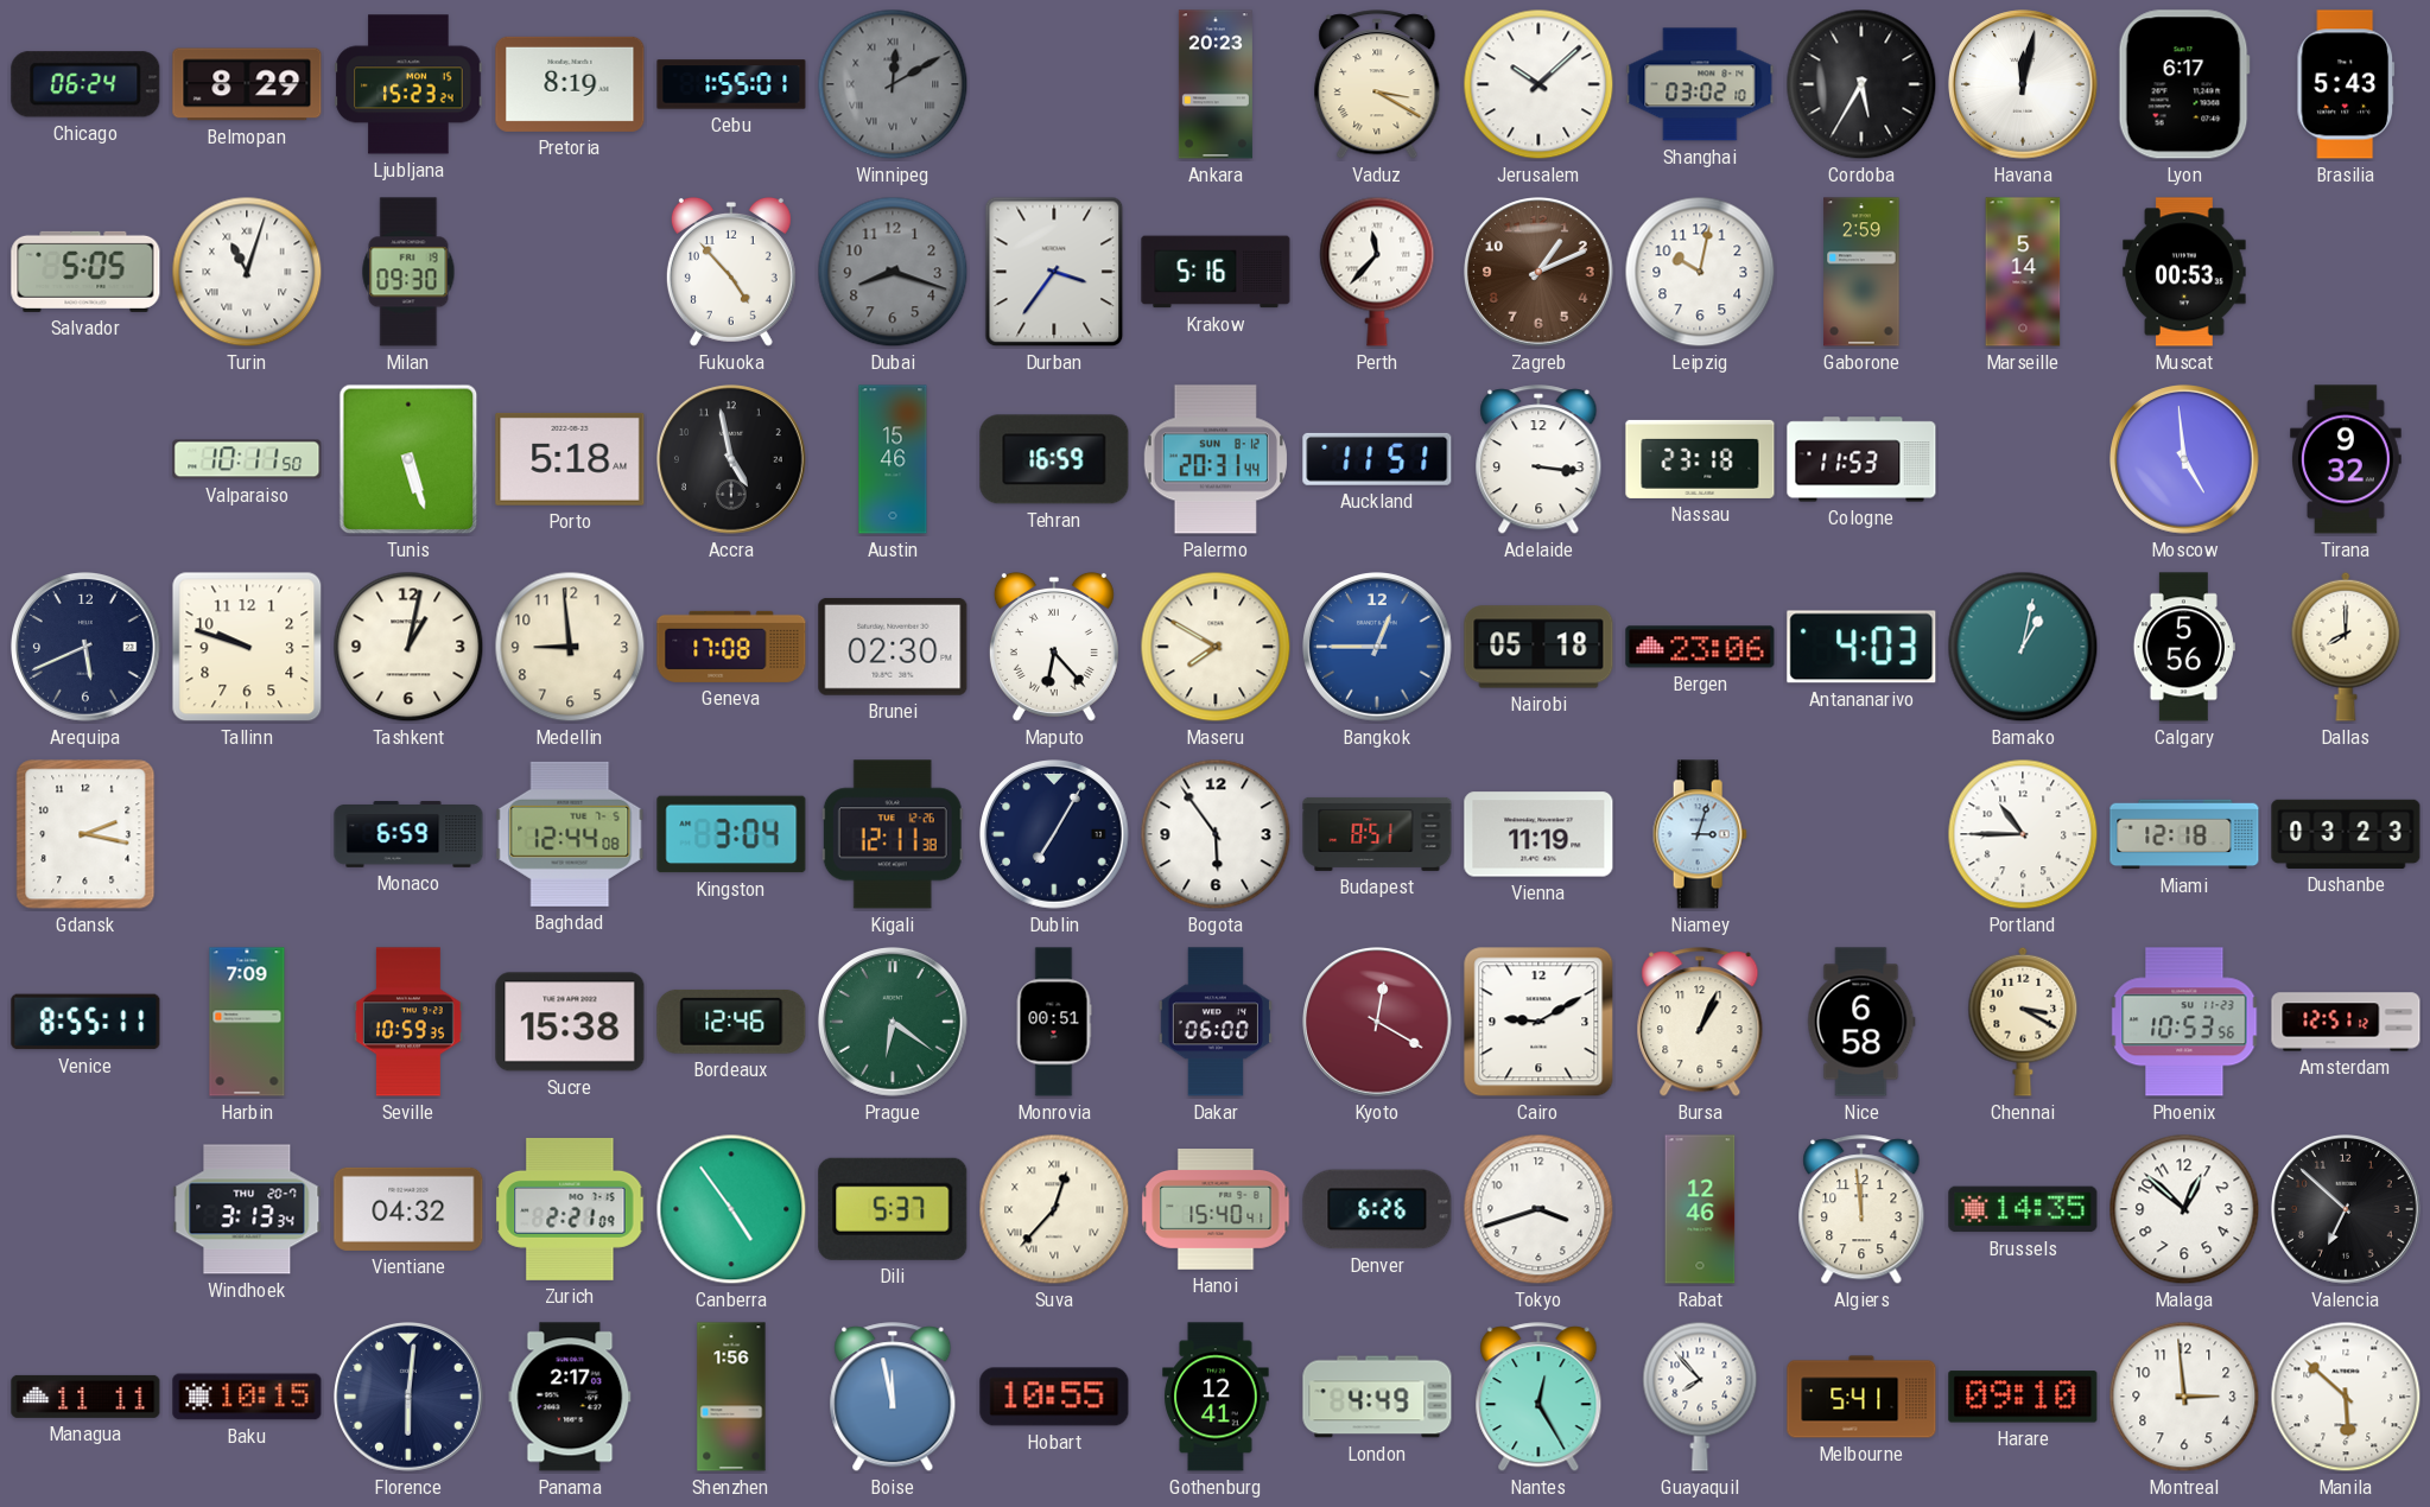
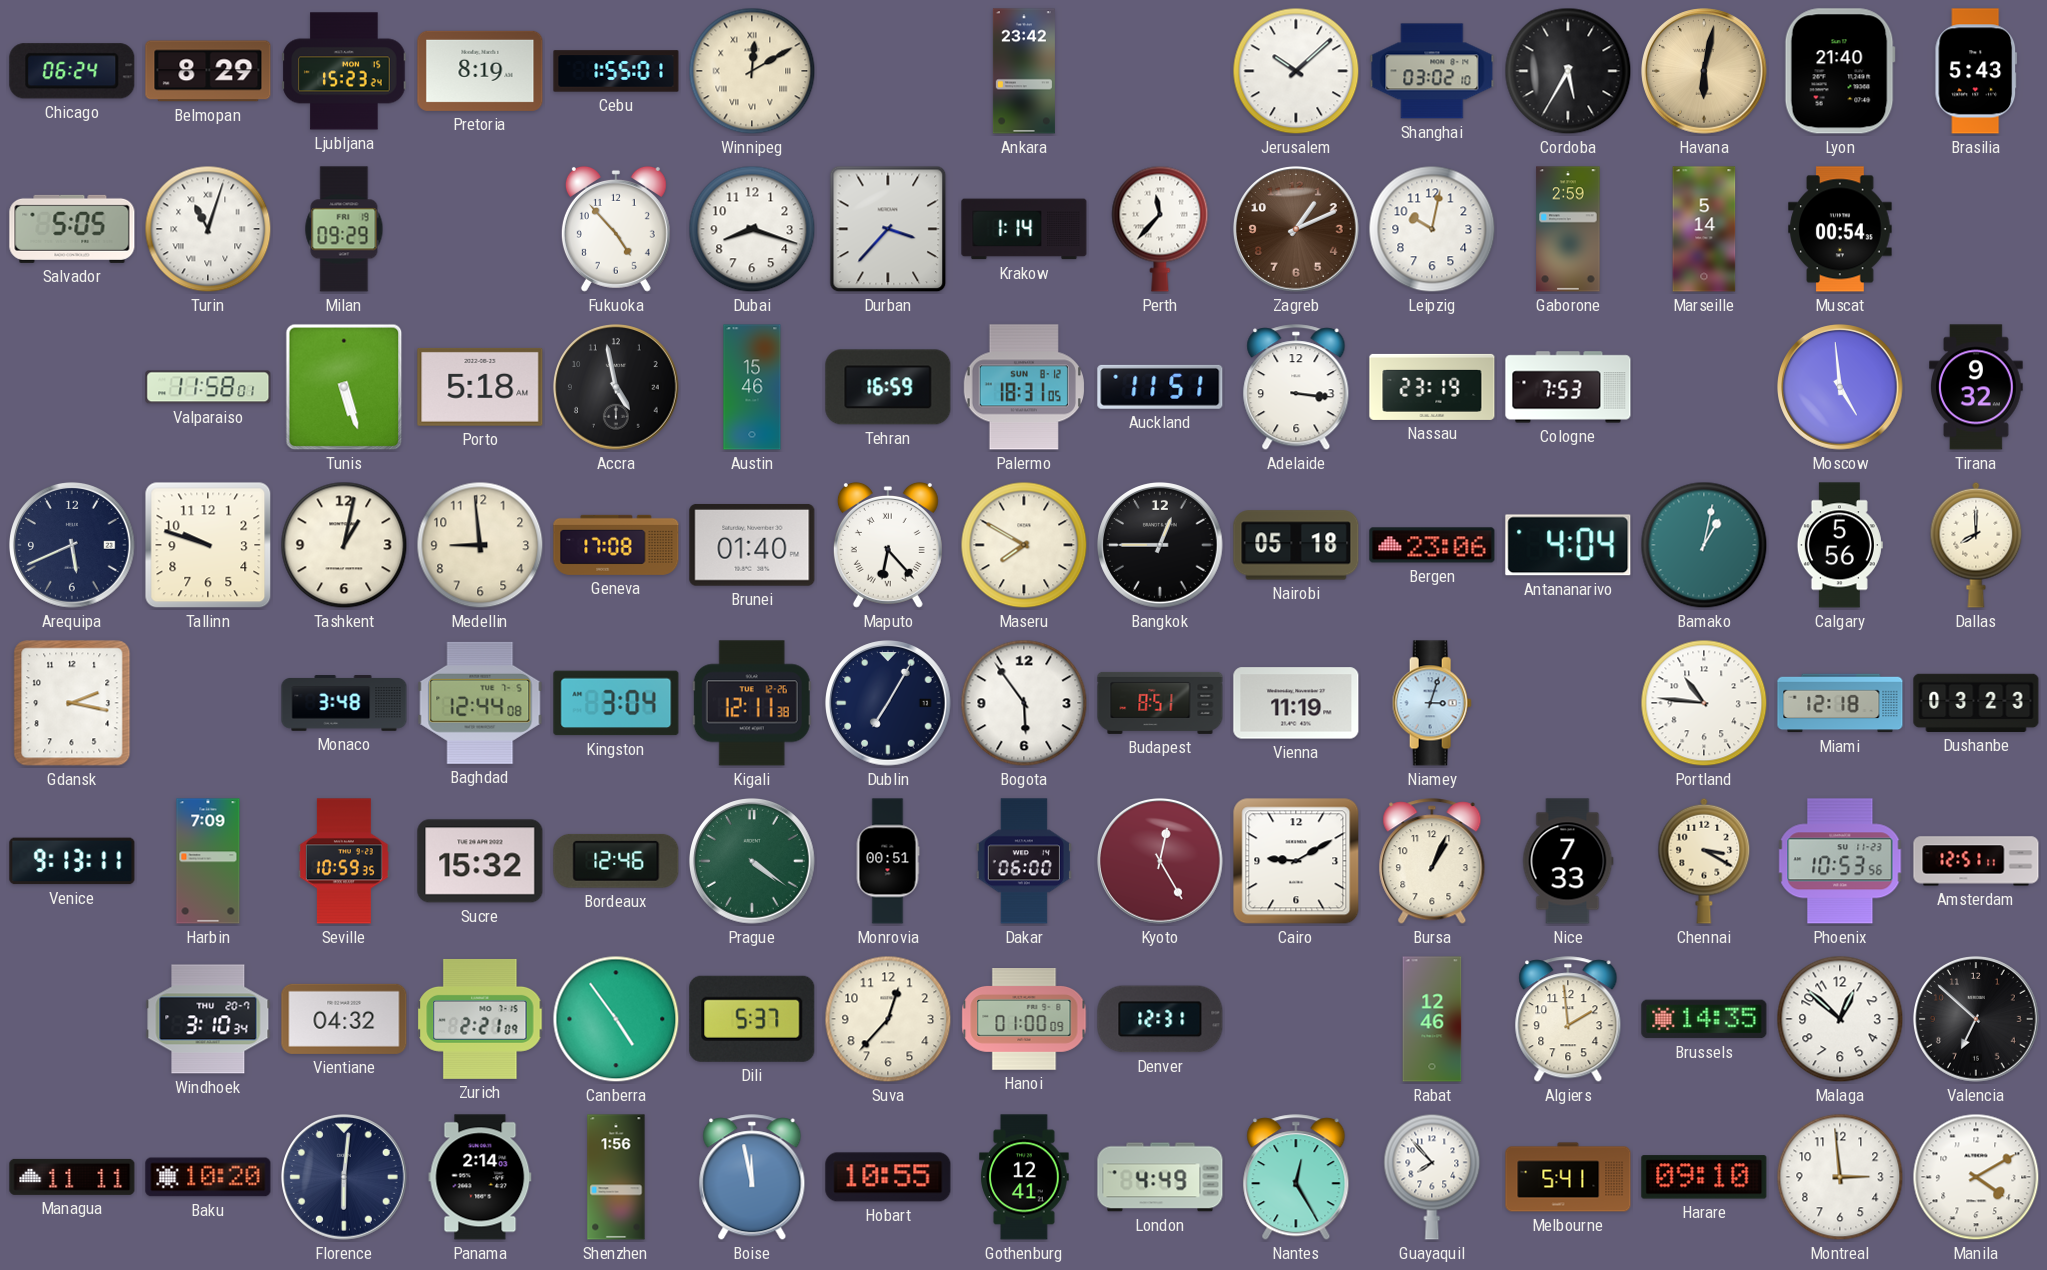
Winnipeg dial: grey -> cream (752, 71)
Ankara: 20:23 -> 23:42 (1024, 71)
Vaduz: 3:20 -> none (1377, 85)
Havana: 12:02 -> 6:02 (1705, 72)
Havana dial: white -> champagne (1705, 72)
Lyon: 6:17 -> 21:40 (1840, 71)
Milan: 09:30 -> 09:29 (344, 229)
Dubai dial: grey -> white (752, 229)
Durban: 3:36 -> 3:37 (888, 229)
Krakow: 5:16 -> 1:14 (1024, 229)
Muscat: 00:53 -> 00:54 (1840, 229)
Valparaiso: 10:11 -> 11:58 (208, 387)
Palermo: 20:31 -> 18:31 (1023, 387)
Nassau: 23:18 -> 23:19 (1432, 387)
Cologne: 11:53 -> 7:53 (1568, 387)
Brunei: 02:30 -> 01:40 (752, 545)
Bangkok dial: blue -> black (1161, 546)
Antananarivo: 4:03 -> 4:04 (1568, 545)
Monaco: 6:59 -> 3:48 (344, 703)
Portland: 10:45 -> 10:46 (1704, 703)
Venice: 8:55 -> 9:13 (72, 861)
Sucre: 15:38 -> 15:32 (480, 861)
Prague: 6:21 -> 4:21 (753, 862)
Kyoto: 12:20 -> 12:25 (1161, 862)
Nice: 6:58 -> 7:33 (1568, 861)
Amsterdam: 12:51:12 -> 12:51:11 (1976, 861)
Windhoek: 3:13 -> 3:10 (208, 1019)
Suva numerals: Roman -> Arabic (888, 1019)
Hanoi: 15:40 -> 01:00 (1024, 1020)
Denver: 6:26 -> 12:31 (1160, 1019)
Tokyo: 3:42 -> none (1538, 1209)
Algiers: 11:59 -> 1:59 (1568, 1020)
Baku: 10:15 -> 10:20 (208, 1177)
Panama: 2:17 -> 2:14 (480, 1177)
Manila: 5:52 -> 4:10 (1976, 1177)
